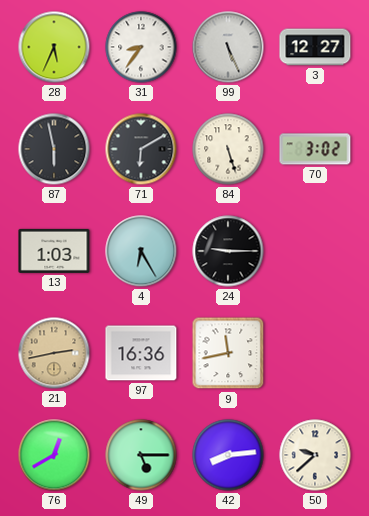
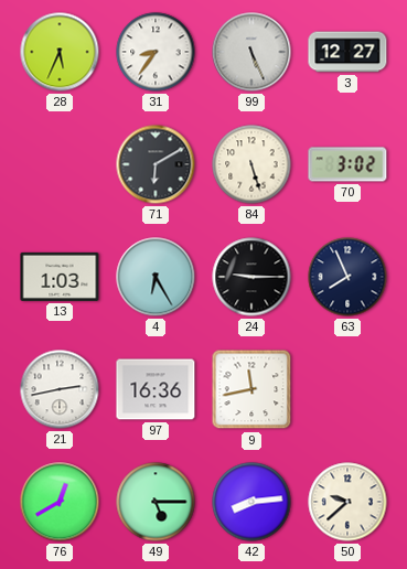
87: 5:58 -> none (54, 149)
63: none -> 7:56 (347, 277)
21 dial: champagne -> white (60, 389)
